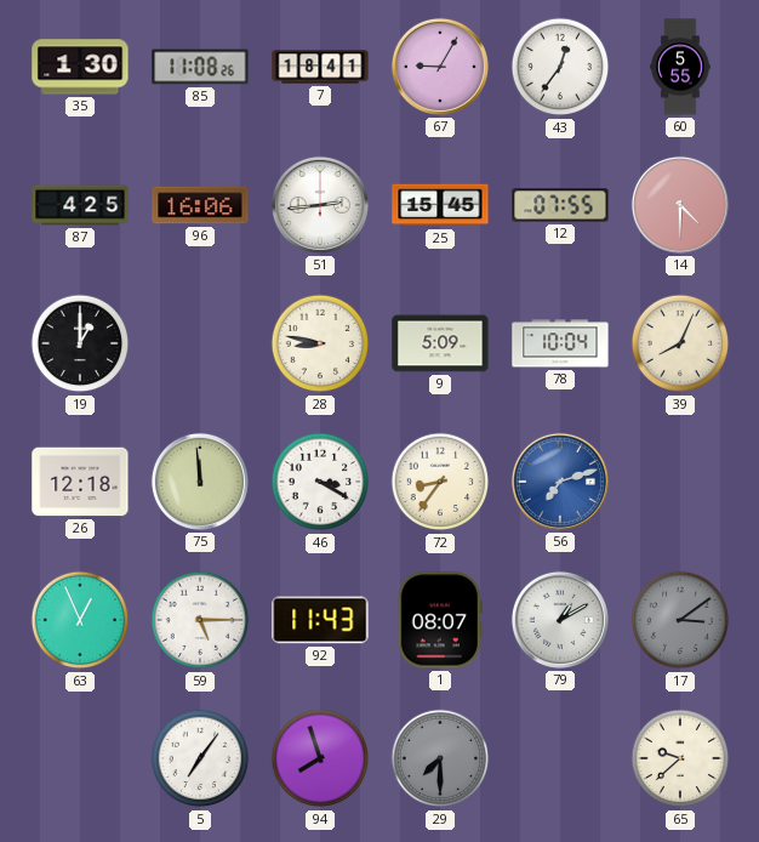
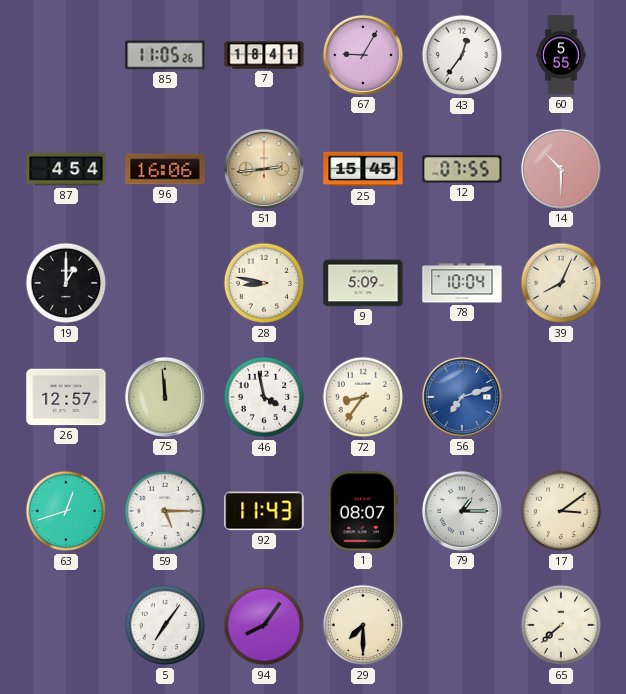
35: 1:30 -> none (80, 67)
85: 11:08 -> 11:05 (165, 55)
87: 4:25 -> 4:54 (66, 169)
51 dial: white -> champagne (264, 169)
14: 4:30 -> 10:30 (561, 169)
26: 12:18 -> 12:57 (66, 397)
46: 3:20 -> 3:58 (264, 397)
63: 12:56 -> 12:42 (66, 511)
79: 1:10 -> 1:15 (462, 511)
17 dial: grey -> cream (561, 511)
94: 7:57 -> 8:06 (264, 625)
29 dial: grey -> cream (363, 625)
65: 9:38 -> 7:38 (561, 625)
